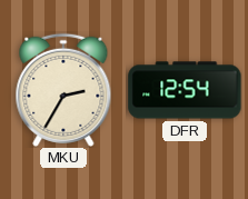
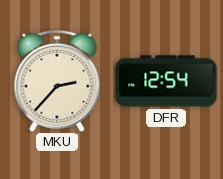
MKU: 2:35 -> 2:37 (57, 81)
